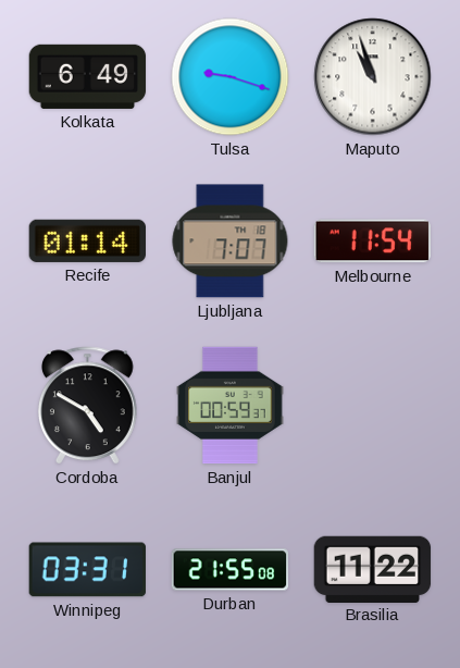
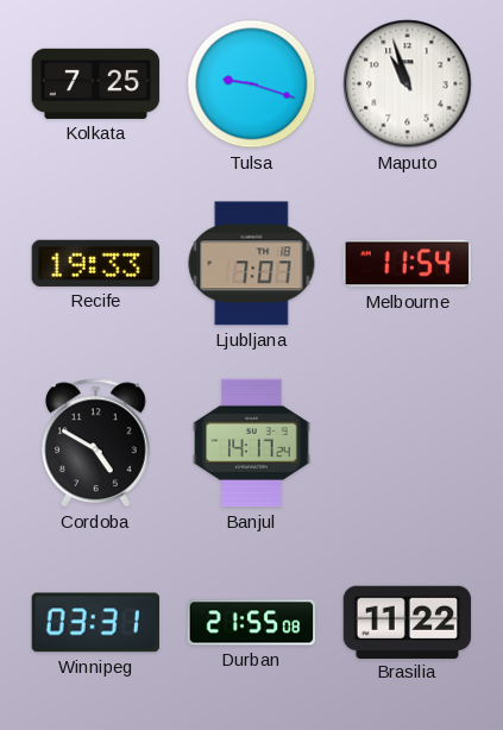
Kolkata: 6:49 -> 7:25 (96, 83)
Recife: 01:14 -> 19:33 (95, 263)
Banjul: 00:59 -> 14:17 (252, 443)
